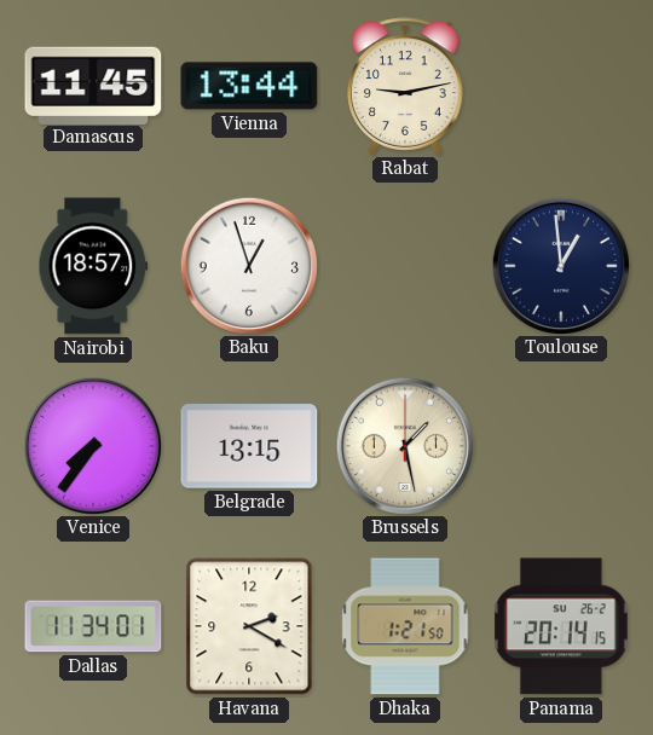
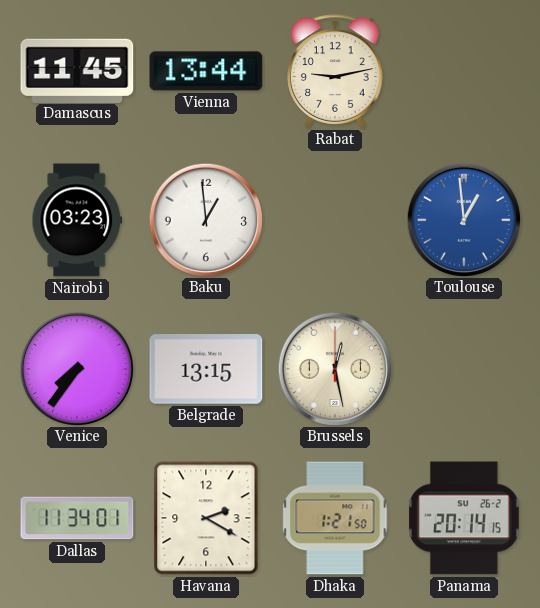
Nairobi: 18:57 -> 03:23 (77, 220)
Baku: 12:57 -> 12:59 (205, 219)
Toulouse dial: navy -> blue (463, 219)
Brussels: 1:28 -> 12:28 (334, 368)
